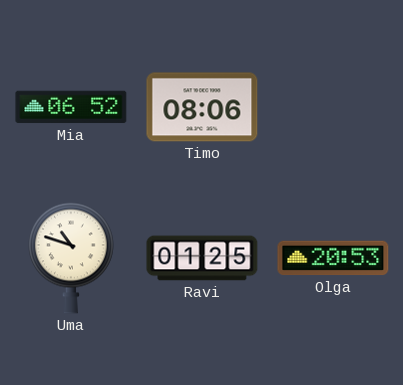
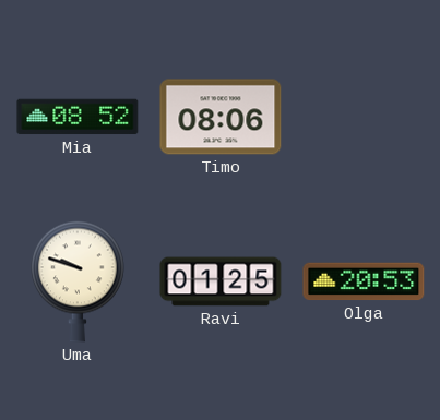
Mia: 06:52 -> 08:52 (78, 117)
Uma: 10:48 -> 9:48 (78, 281)
